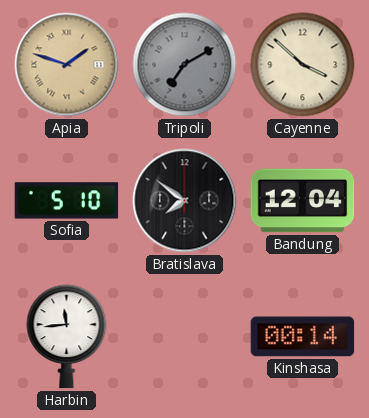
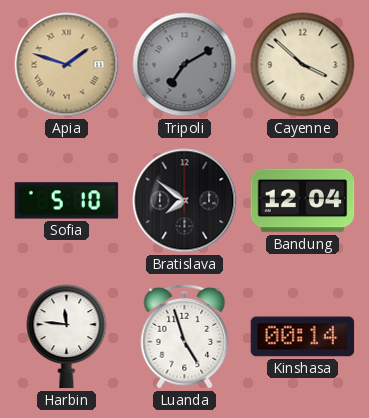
Harbin: 11:44 -> 11:46 (67, 337)
Luanda: none -> 4:57 (185, 336)
